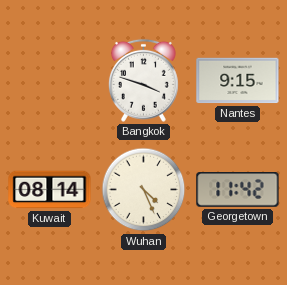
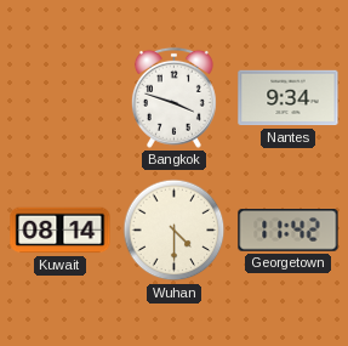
Nantes: 9:15 -> 9:34 (289, 98)
Wuhan: 4:26 -> 4:30 (175, 231)
